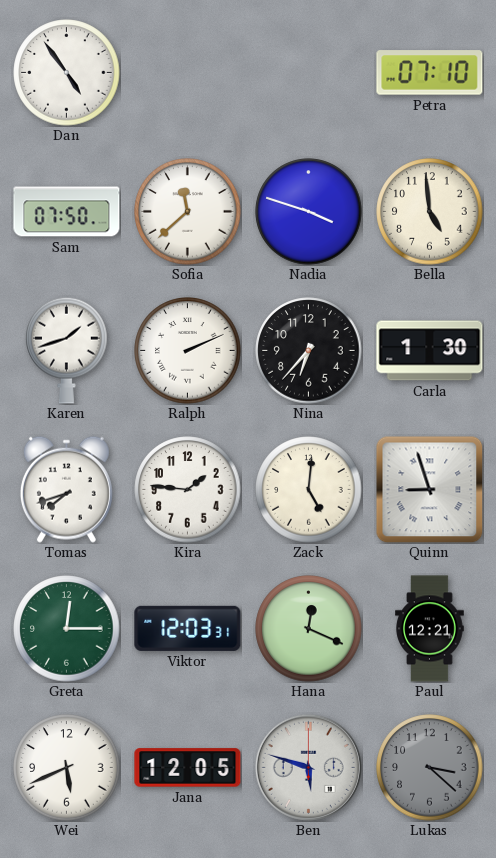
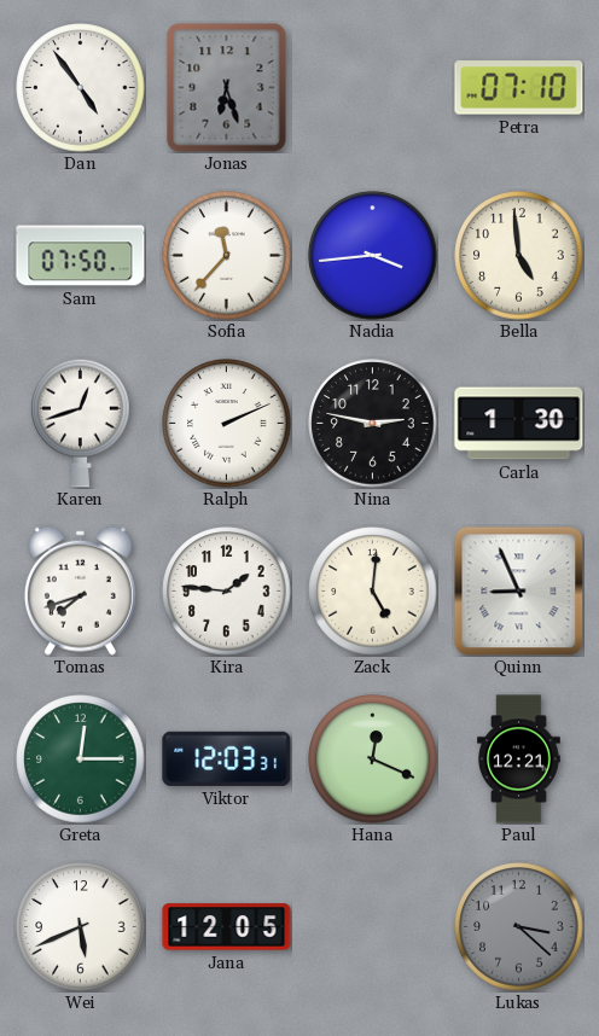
Jonas: none -> 6:27 (227, 88)
Sofia: 11:38 -> 11:37 (227, 256)
Nadia: 3:48 -> 3:44 (373, 256)
Karen: 1:42 -> 12:42 (81, 423)
Nina: 6:37 -> 2:47 (373, 424)
Quinn: 8:57 -> 8:56 (518, 590)
Ben: 5:48 -> none (308, 767)
